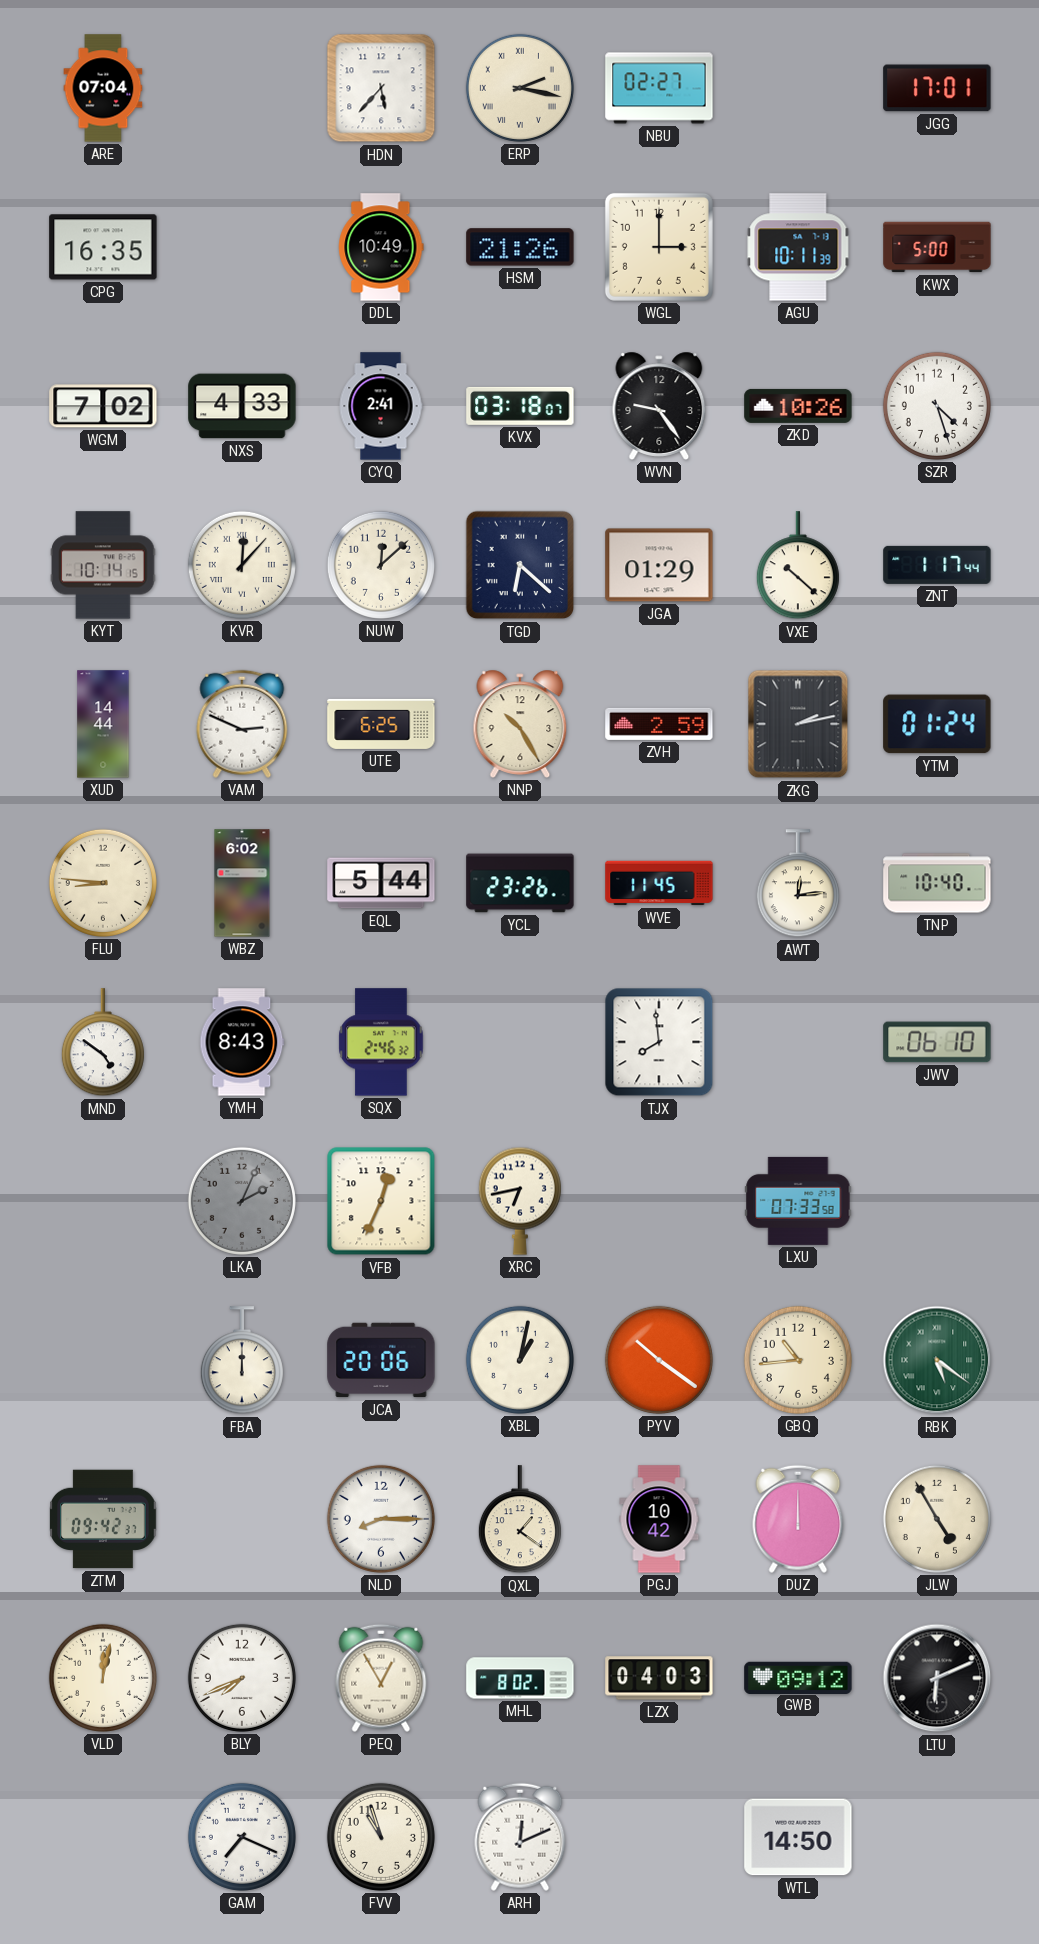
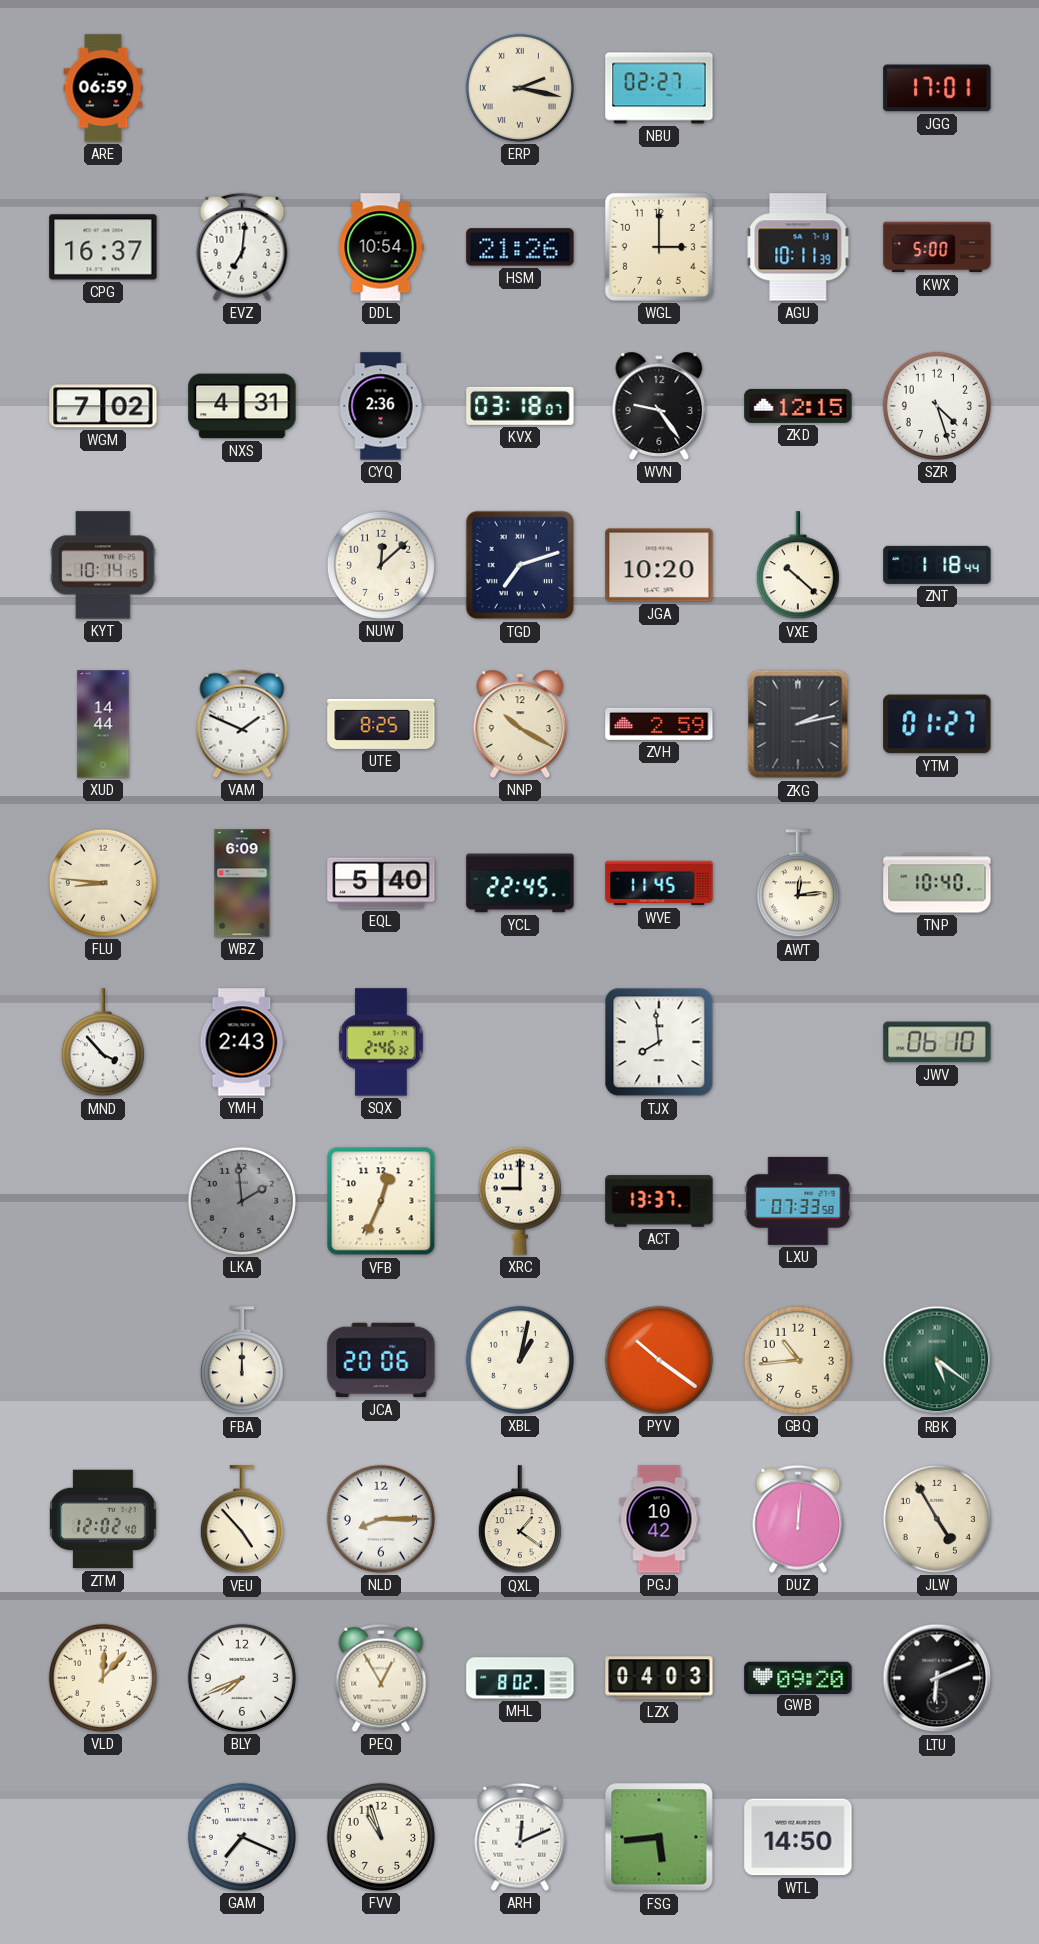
ARE: 07:04 -> 06:59 (103, 88)
HDN: 5:37 -> none (381, 88)
CPG: 16:35 -> 16:37 (103, 247)
EVZ: none -> 7:01 (242, 247)
DDL: 10:49 -> 10:54 (381, 247)
NXS: 4:33 -> 4:31 (242, 406)
CYQ: 2:41 -> 2:36 (381, 406)
ZKD: 10:26 -> 12:15 (798, 406)
KVR: 12:07 -> none (242, 565)
TGD: 6:22 -> 7:12 (520, 565)
JGA: 01:29 -> 10:20 (659, 565)
ZNT: 1:17 -> 1:18 (937, 565)
VAM: 2:49 -> 1:49 (242, 724)
UTE: 6:25 -> 8:25 (381, 724)
NNP: 10:25 -> 10:20 (520, 724)
YTM: 01:24 -> 01:27 (937, 724)
WBZ: 6:02 -> 6:09 (242, 883)
EQL: 5:44 -> 5:40 (381, 883)
YCL: 23:26 -> 22:45 (520, 883)
MND: 4:51 -> 3:53 (103, 1043)
YMH: 8:43 -> 2:43 (242, 1042)
LKA: 2:04 -> 1:59 (242, 1201)
XRC: 6:43 -> 9:00 (520, 1201)
ACT: none -> 13:37 (659, 1201)
ZTM: 09:42 -> 12:02 (103, 1519)
VEU: none -> 4:53 (242, 1520)
DUZ: 12:00 -> 12:01 (798, 1519)
VLD: 12:02 -> 12:07 (103, 1678)
GWB: 09:12 -> 09:20 (798, 1677)
FSG: none -> 5:44 (659, 1837)
